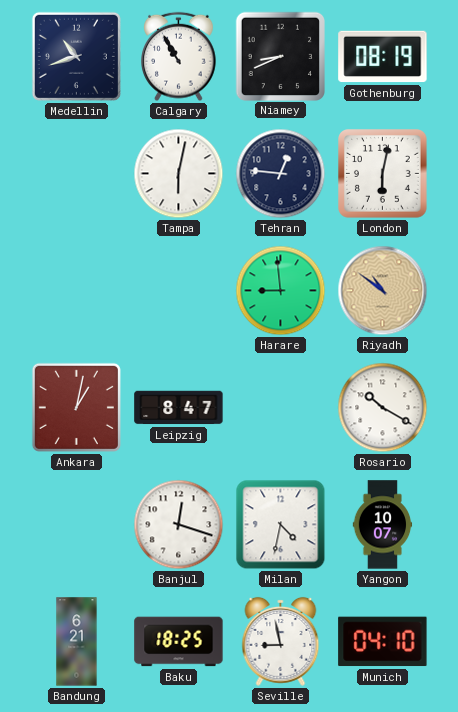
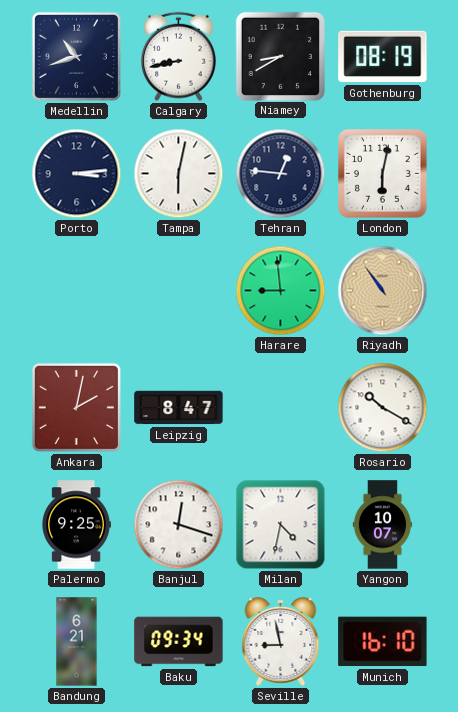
Calgary: 10:55 -> 8:43 (179, 57)
Niamey: 8:41 -> 8:40 (280, 56)
Porto: none -> 3:14 (77, 174)
Riyadh: 10:51 -> 10:54 (383, 291)
Ankara: 1:02 -> 2:02 (76, 407)
Palermo: none -> 9:25 (76, 525)
Baku: 18:25 -> 09:34 (179, 642)
Munich: 04:10 -> 16:10 (383, 642)
